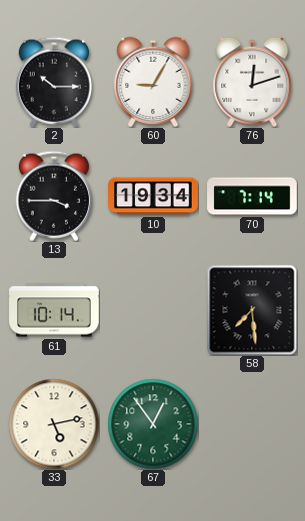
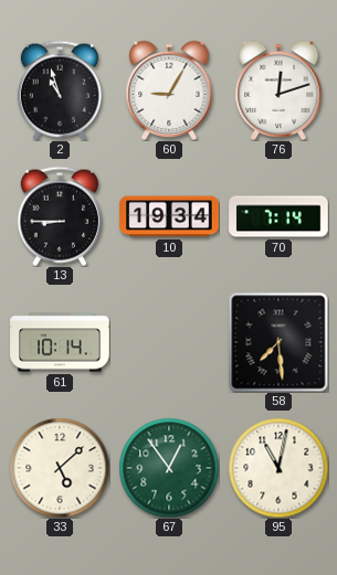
2: 10:15 -> 10:57 (60, 90)
13: 3:45 -> 8:45 (60, 216)
33: 5:13 -> 5:08 (60, 468)
95: none -> 11:02 (278, 468)
